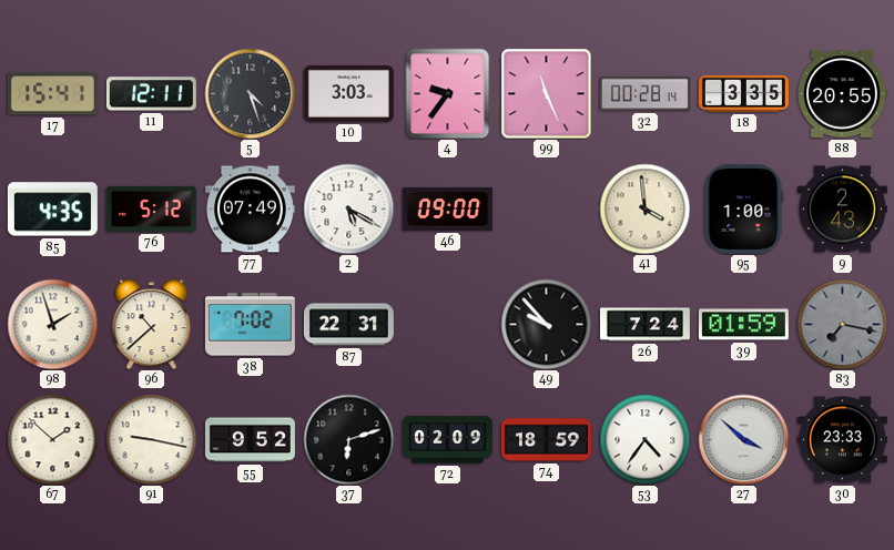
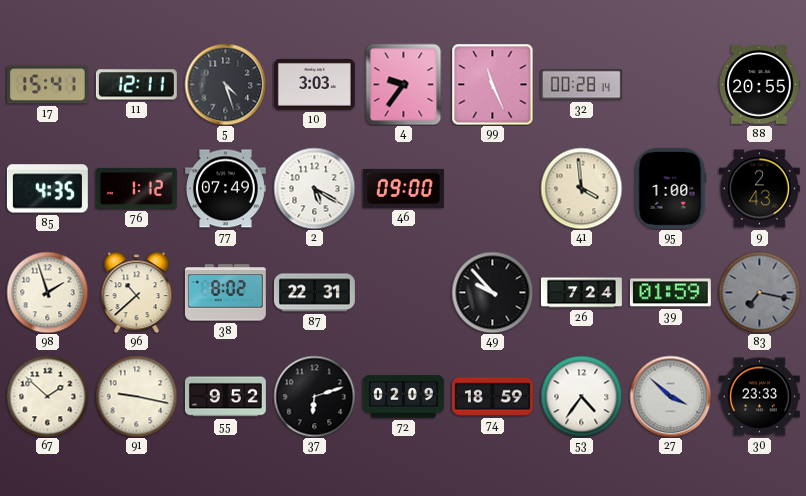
18: 3:35 -> none (743, 93)
76: 5:12 -> 1:12 (136, 188)
38: 7:02 -> 8:02 (225, 293)
